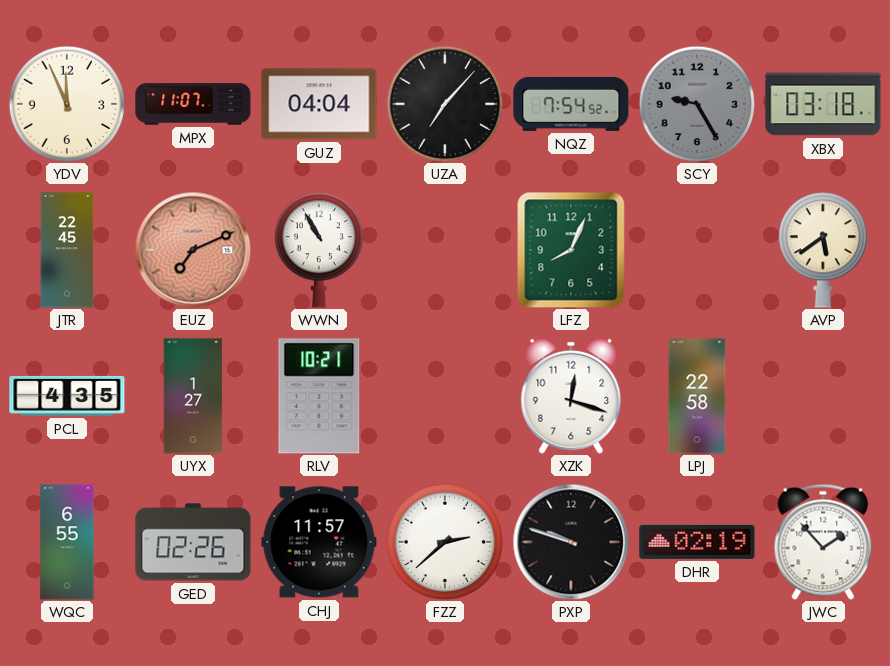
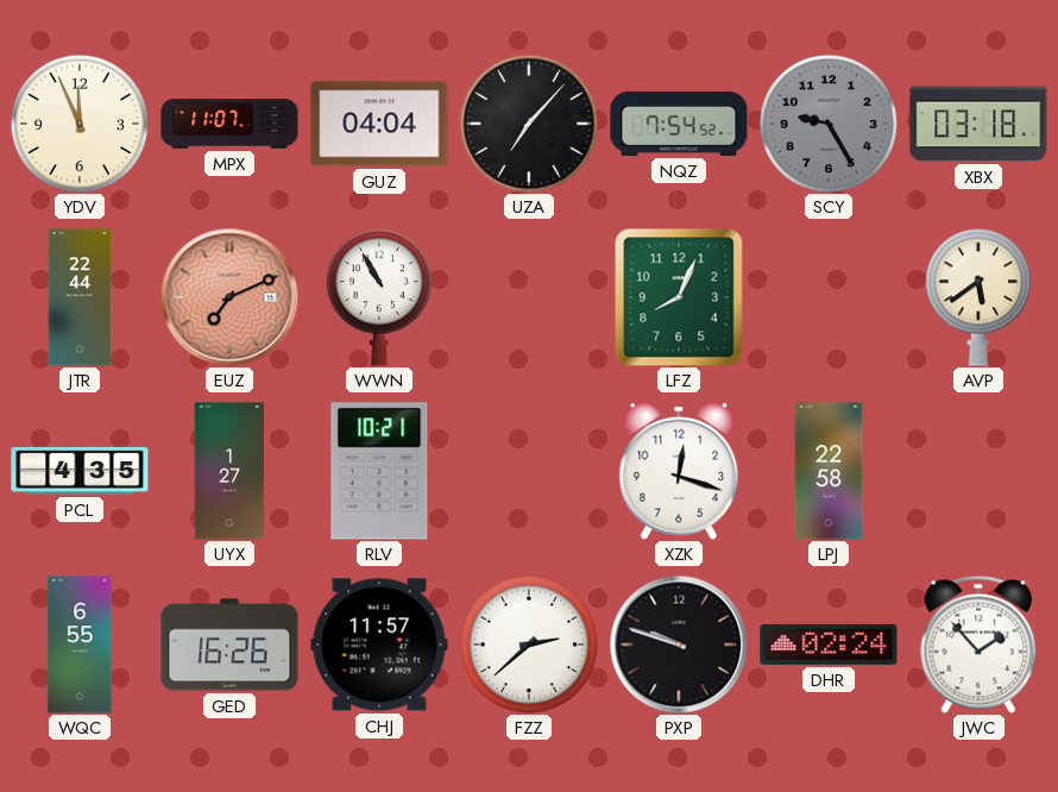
JTR: 22:45 -> 22:44 (80, 297)
GED: 02:26 -> 16:26 (229, 645)
DHR: 02:19 -> 02:24 (829, 645)
